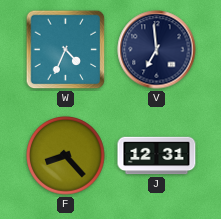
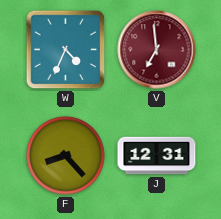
V dial: navy -> burgundy (157, 50)
